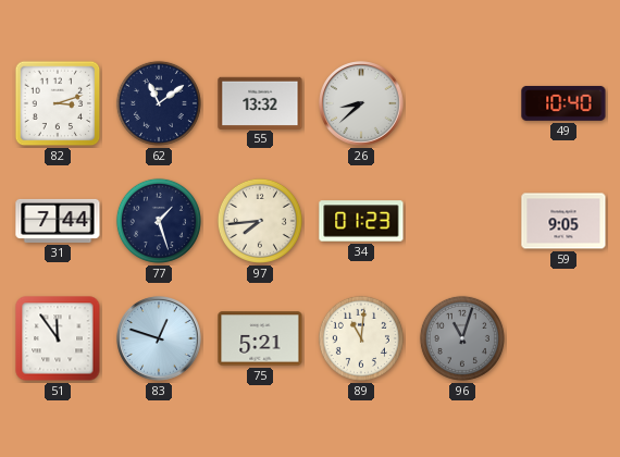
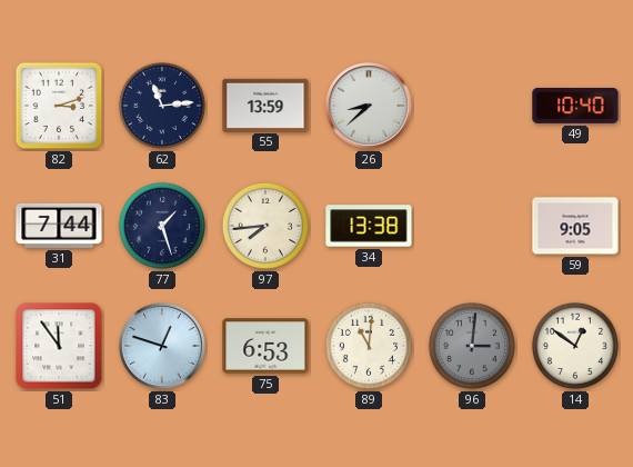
62: 11:09 -> 11:14 (162, 106)
55: 13:32 -> 13:59 (265, 105)
34: 01:23 -> 13:38 (369, 226)
75: 5:21 -> 6:53 (265, 346)
96: 11:03 -> 3:01 (472, 346)
14: none -> 12:51 (575, 346)
